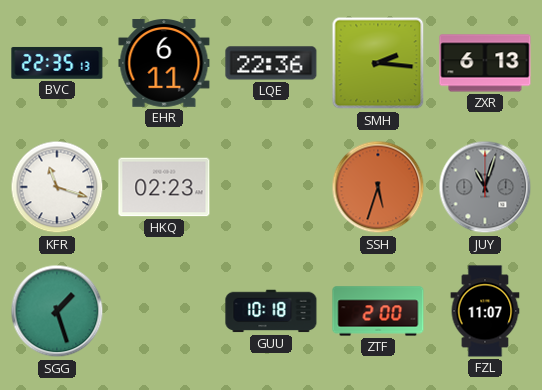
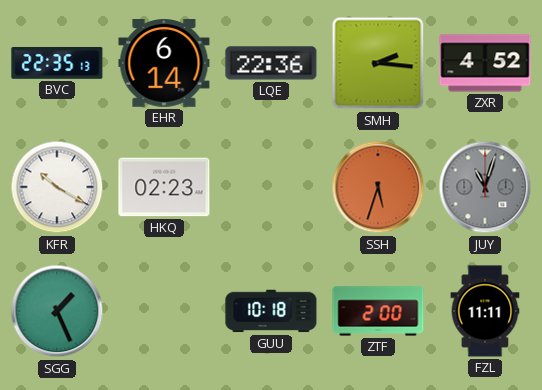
EHR: 6:11 -> 6:14 (164, 64)
ZXR: 6:13 -> 4:52 (485, 63)
KFR: 11:18 -> 10:20 (57, 187)
SGG: 1:27 -> 1:26 (57, 311)
FZL: 11:07 -> 11:11 (485, 311)
